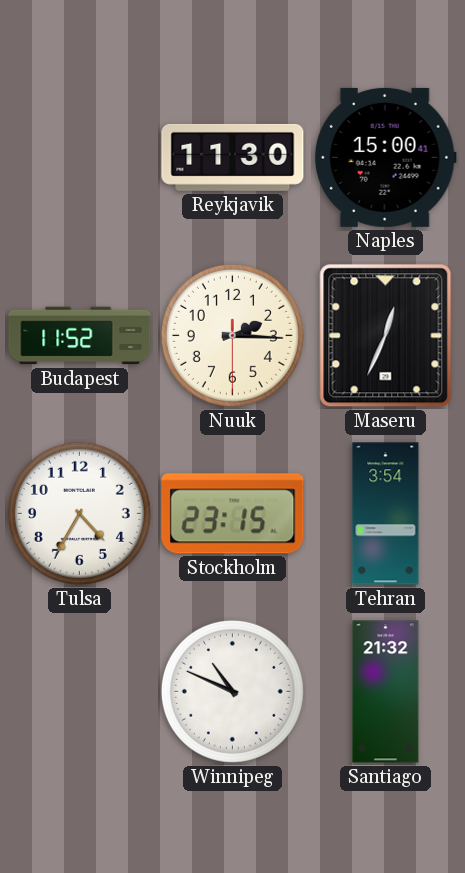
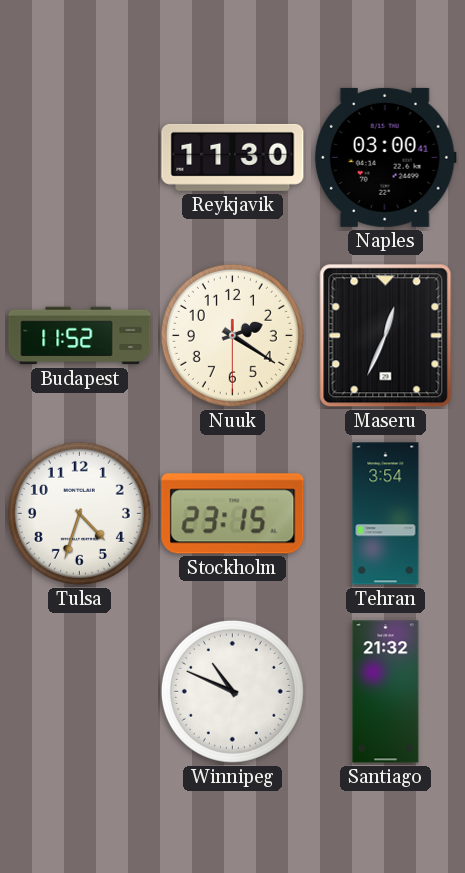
Naples: 15:00 -> 03:00 (385, 157)
Nuuk: 2:15 -> 2:20 (232, 335)
Tulsa: 4:35 -> 4:33 (79, 513)
